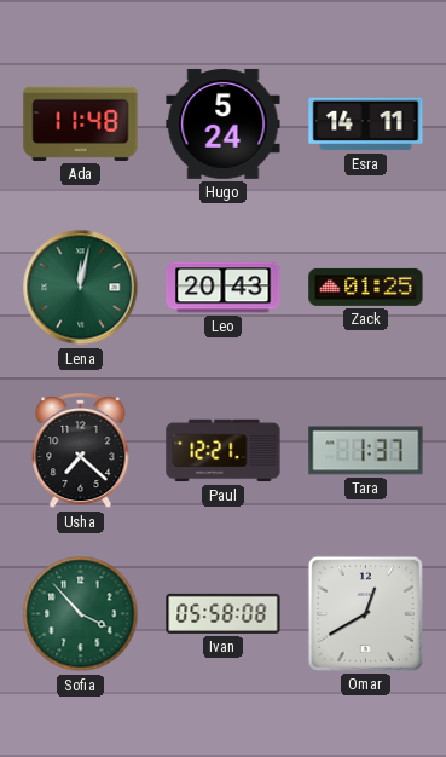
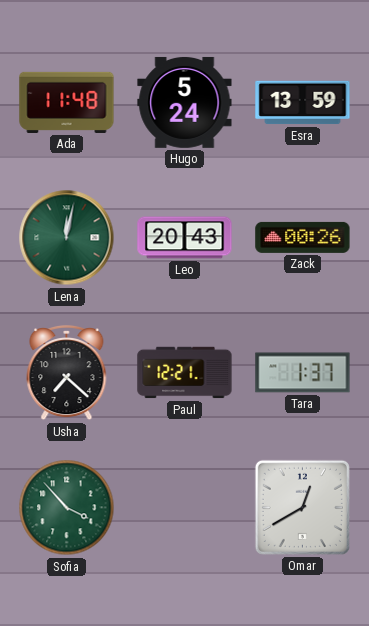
Esra: 14:11 -> 13:59 (303, 103)
Zack: 01:25 -> 00:26 (303, 237)
Ivan: 05:58 -> none (224, 613)
